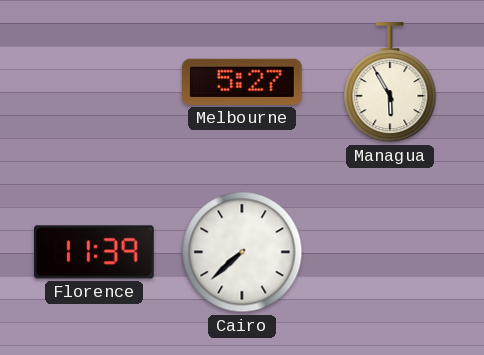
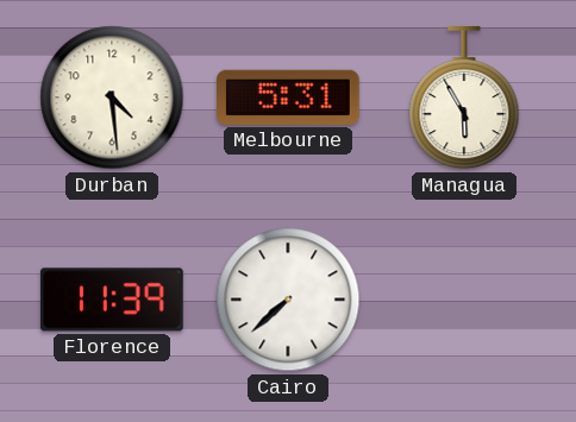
Durban: none -> 4:29 (112, 97)
Melbourne: 5:27 -> 5:31 (289, 97)
